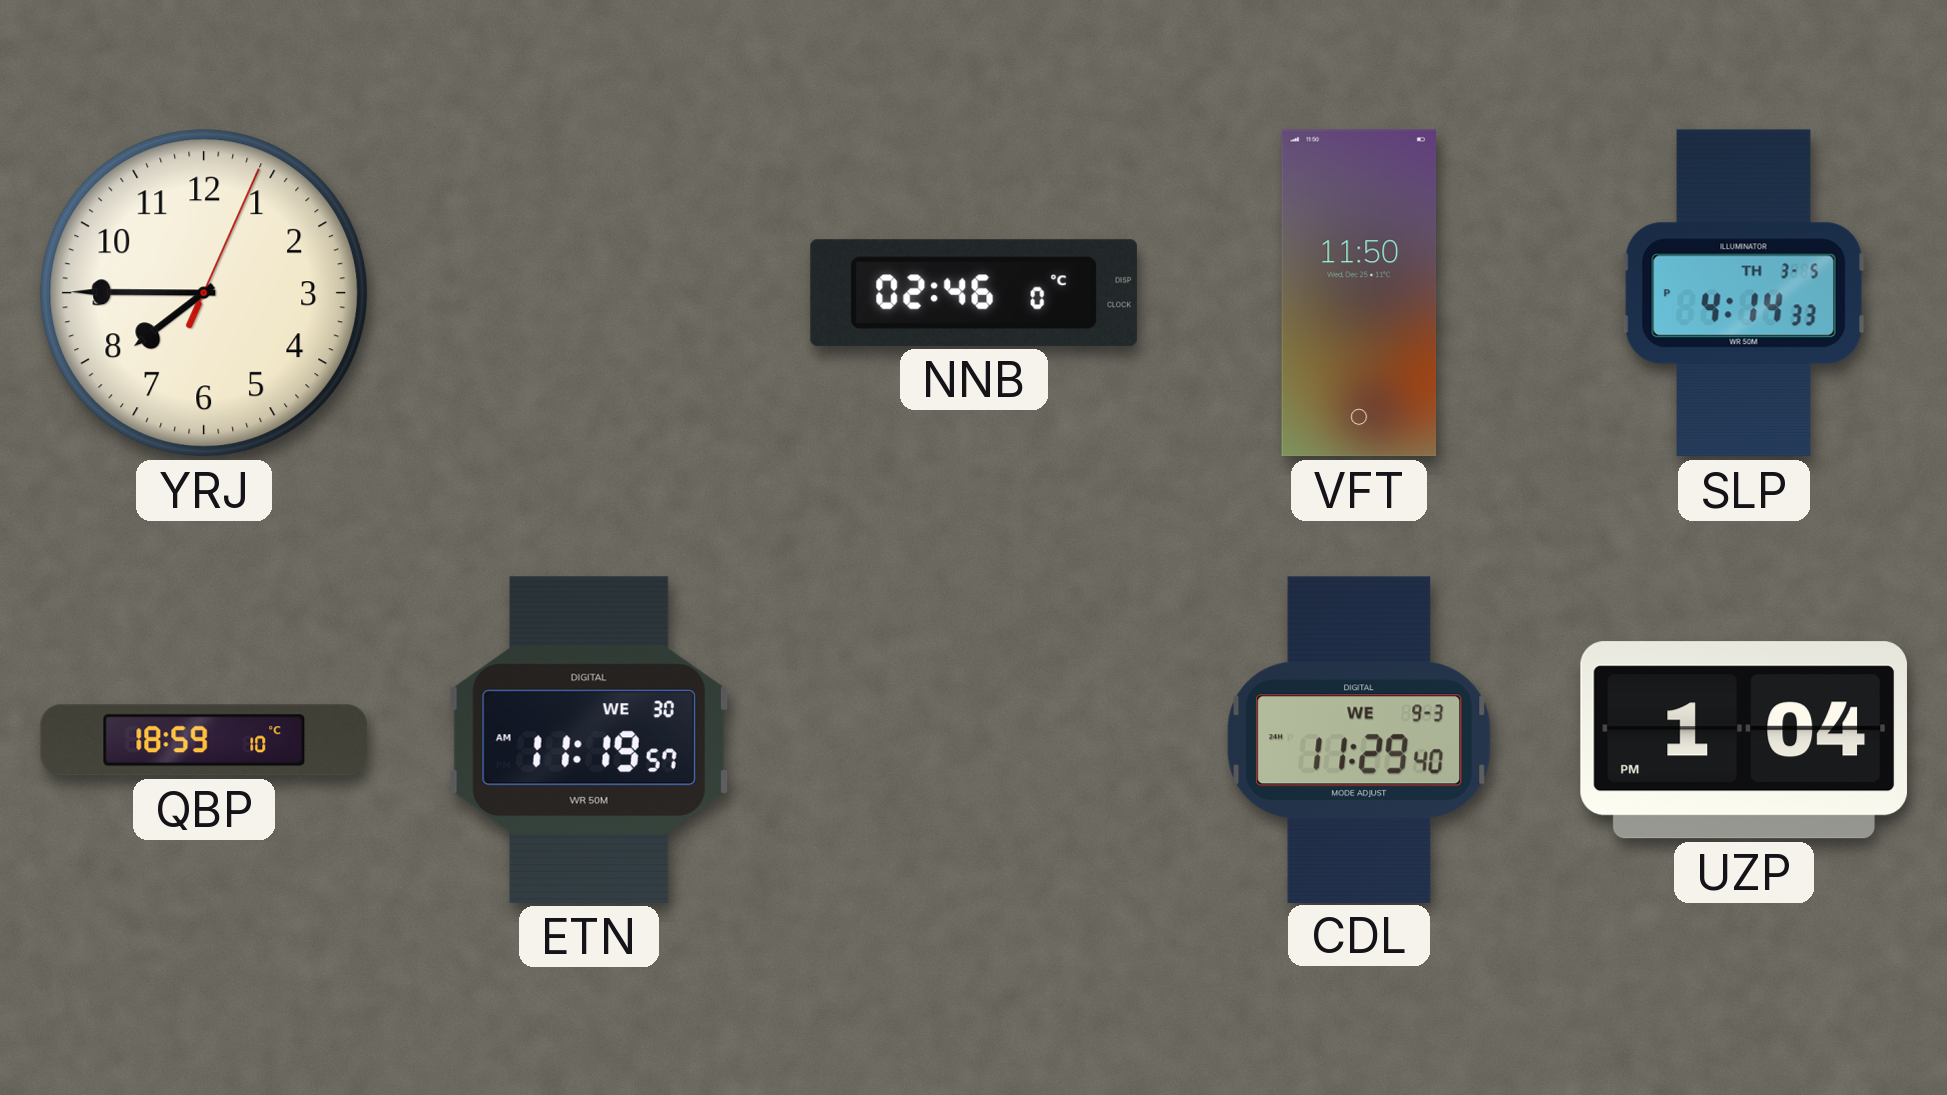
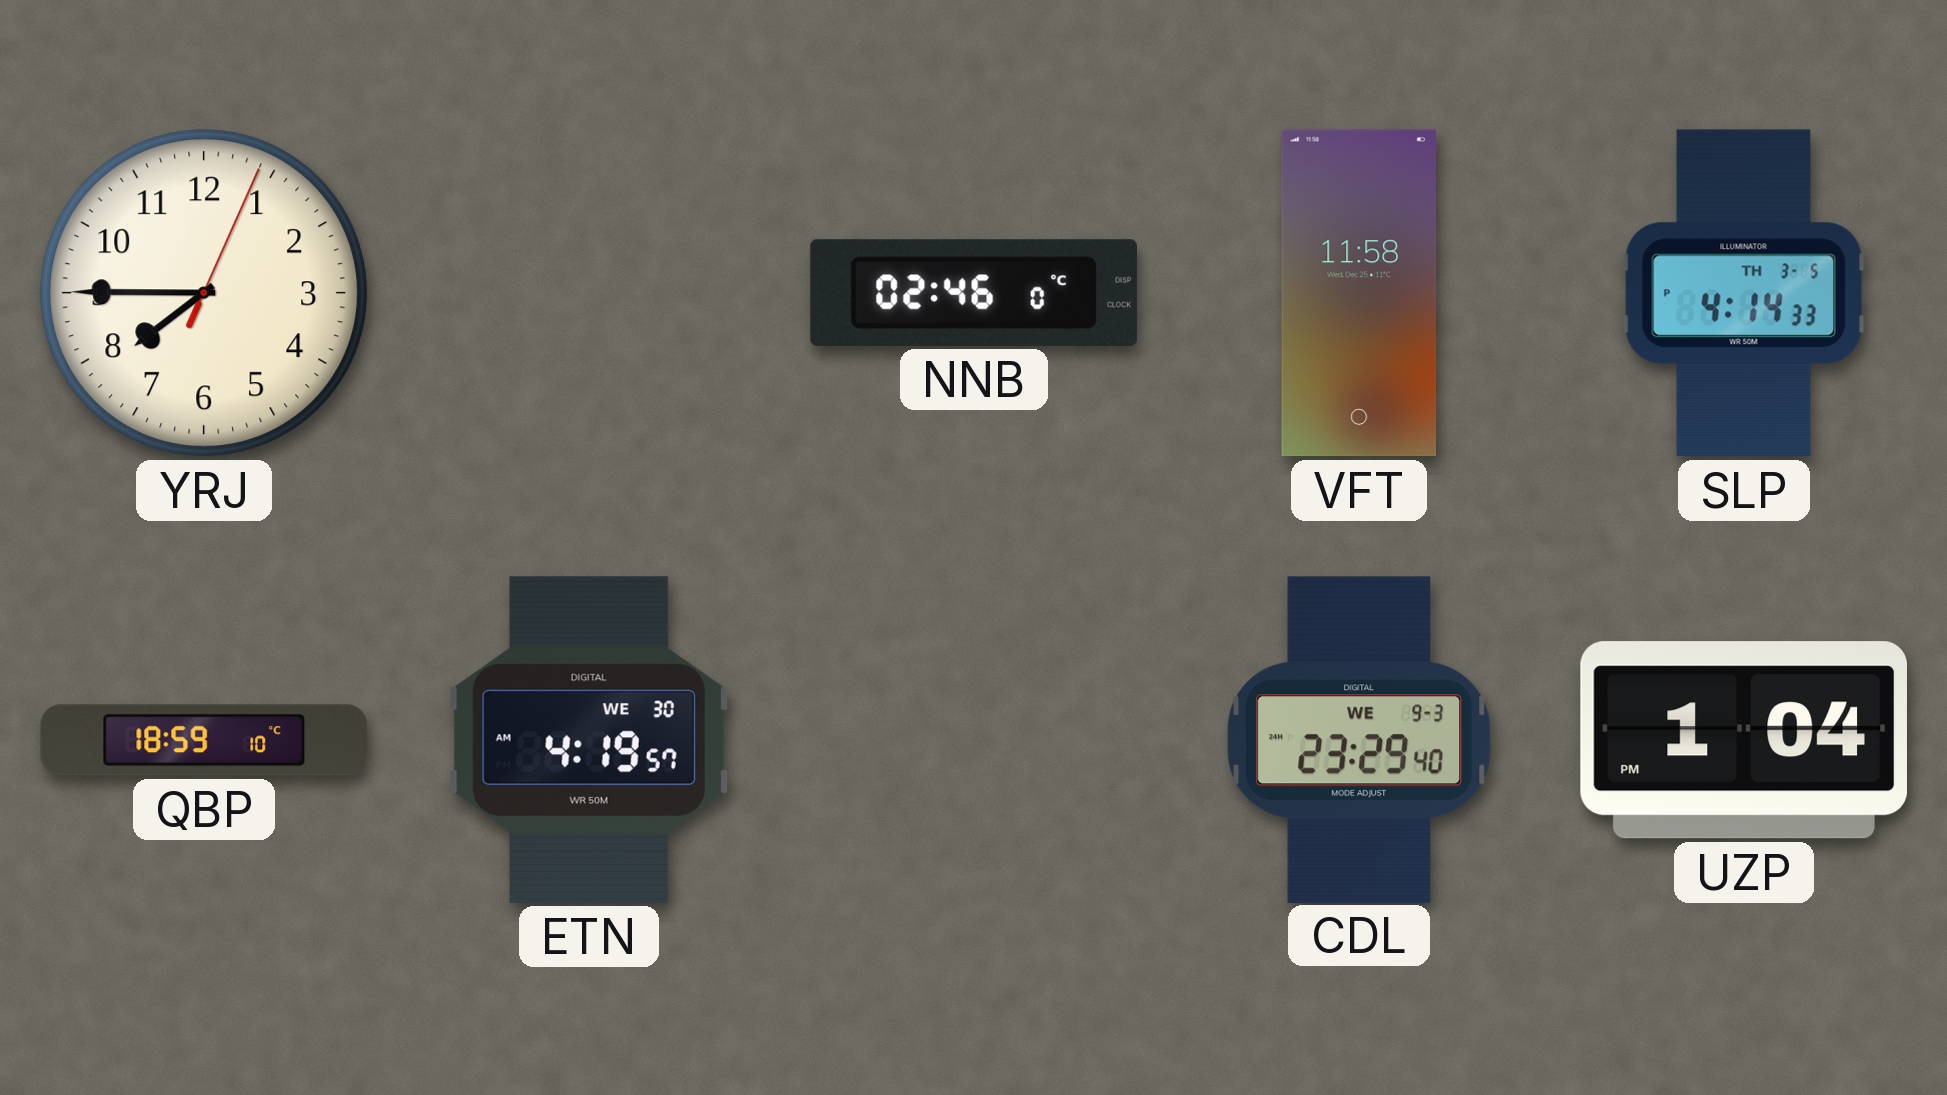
VFT: 11:50 -> 11:58 (1358, 293)
ETN: 11:19 -> 4:19 (589, 740)
CDL: 11:29 -> 23:29 (1359, 739)
